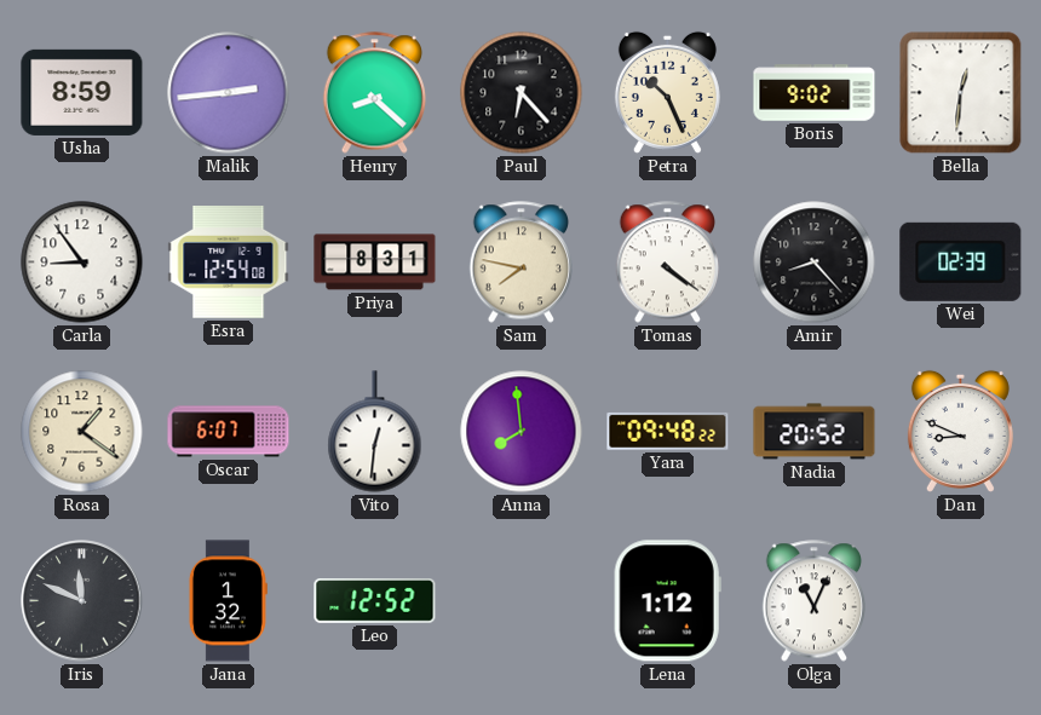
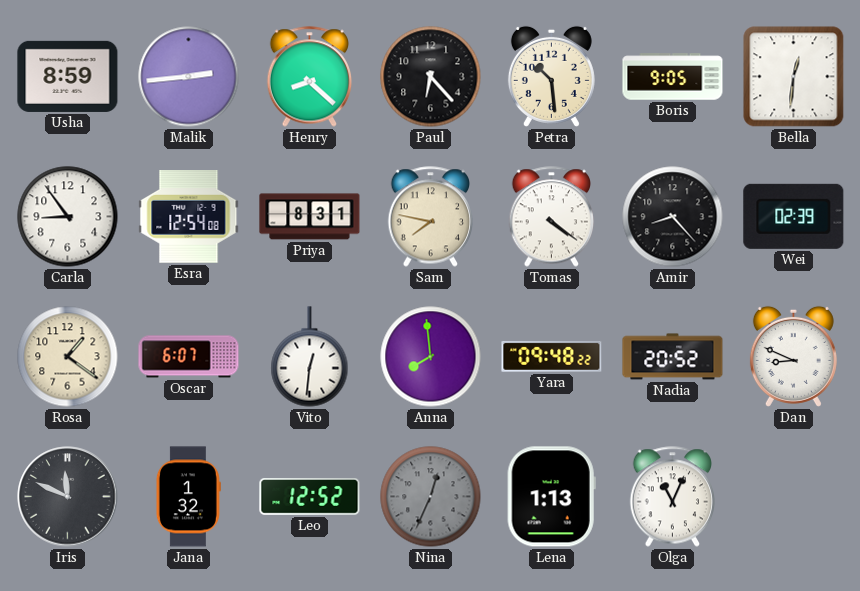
Petra: 10:26 -> 10:29 (551, 76)
Boris: 9:02 -> 9:05 (673, 77)
Nina: none -> 12:34 (431, 497)
Lena: 1:12 -> 1:13 (551, 497)
